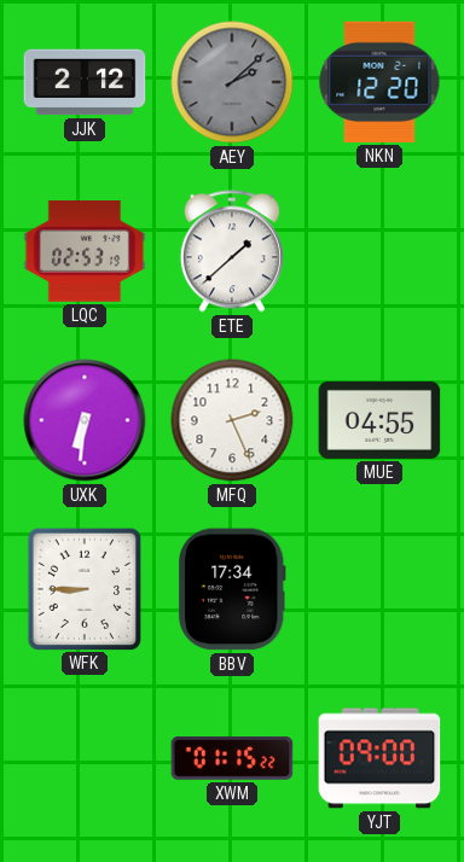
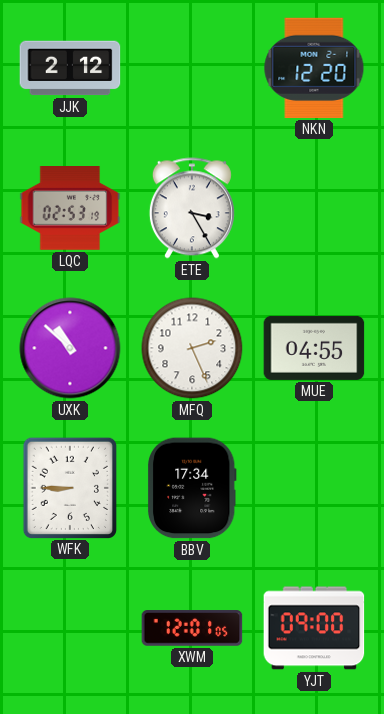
AEY: 2:08 -> none (232, 82)
ETE: 1:38 -> 3:25 (192, 208)
UXK: 6:31 -> 10:52 (70, 348)
XWM: 01:15 -> 12:01 (192, 628)
